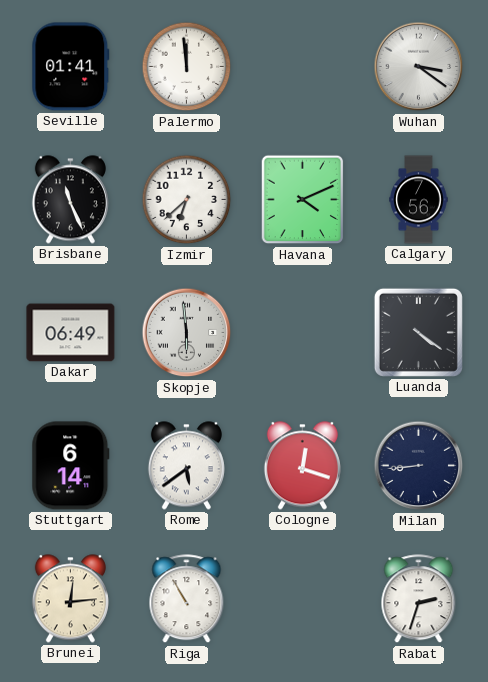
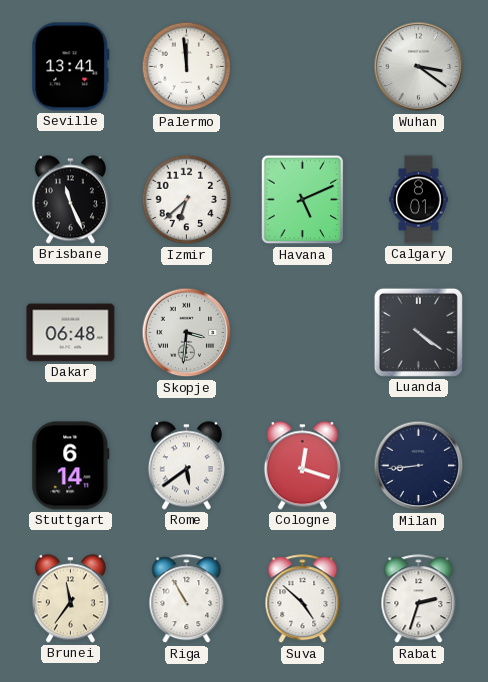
Seville: 01:41 -> 13:41 (71, 67)
Havana: 4:11 -> 5:11 (303, 200)
Calgary: 7:56 -> 8:01 (419, 200)
Dakar: 06:49 -> 06:48 (71, 333)
Skopje: 5:59 -> 3:31 (187, 333)
Brunei: 12:14 -> 11:36 (70, 599)
Suva: none -> 4:52 (303, 599)
